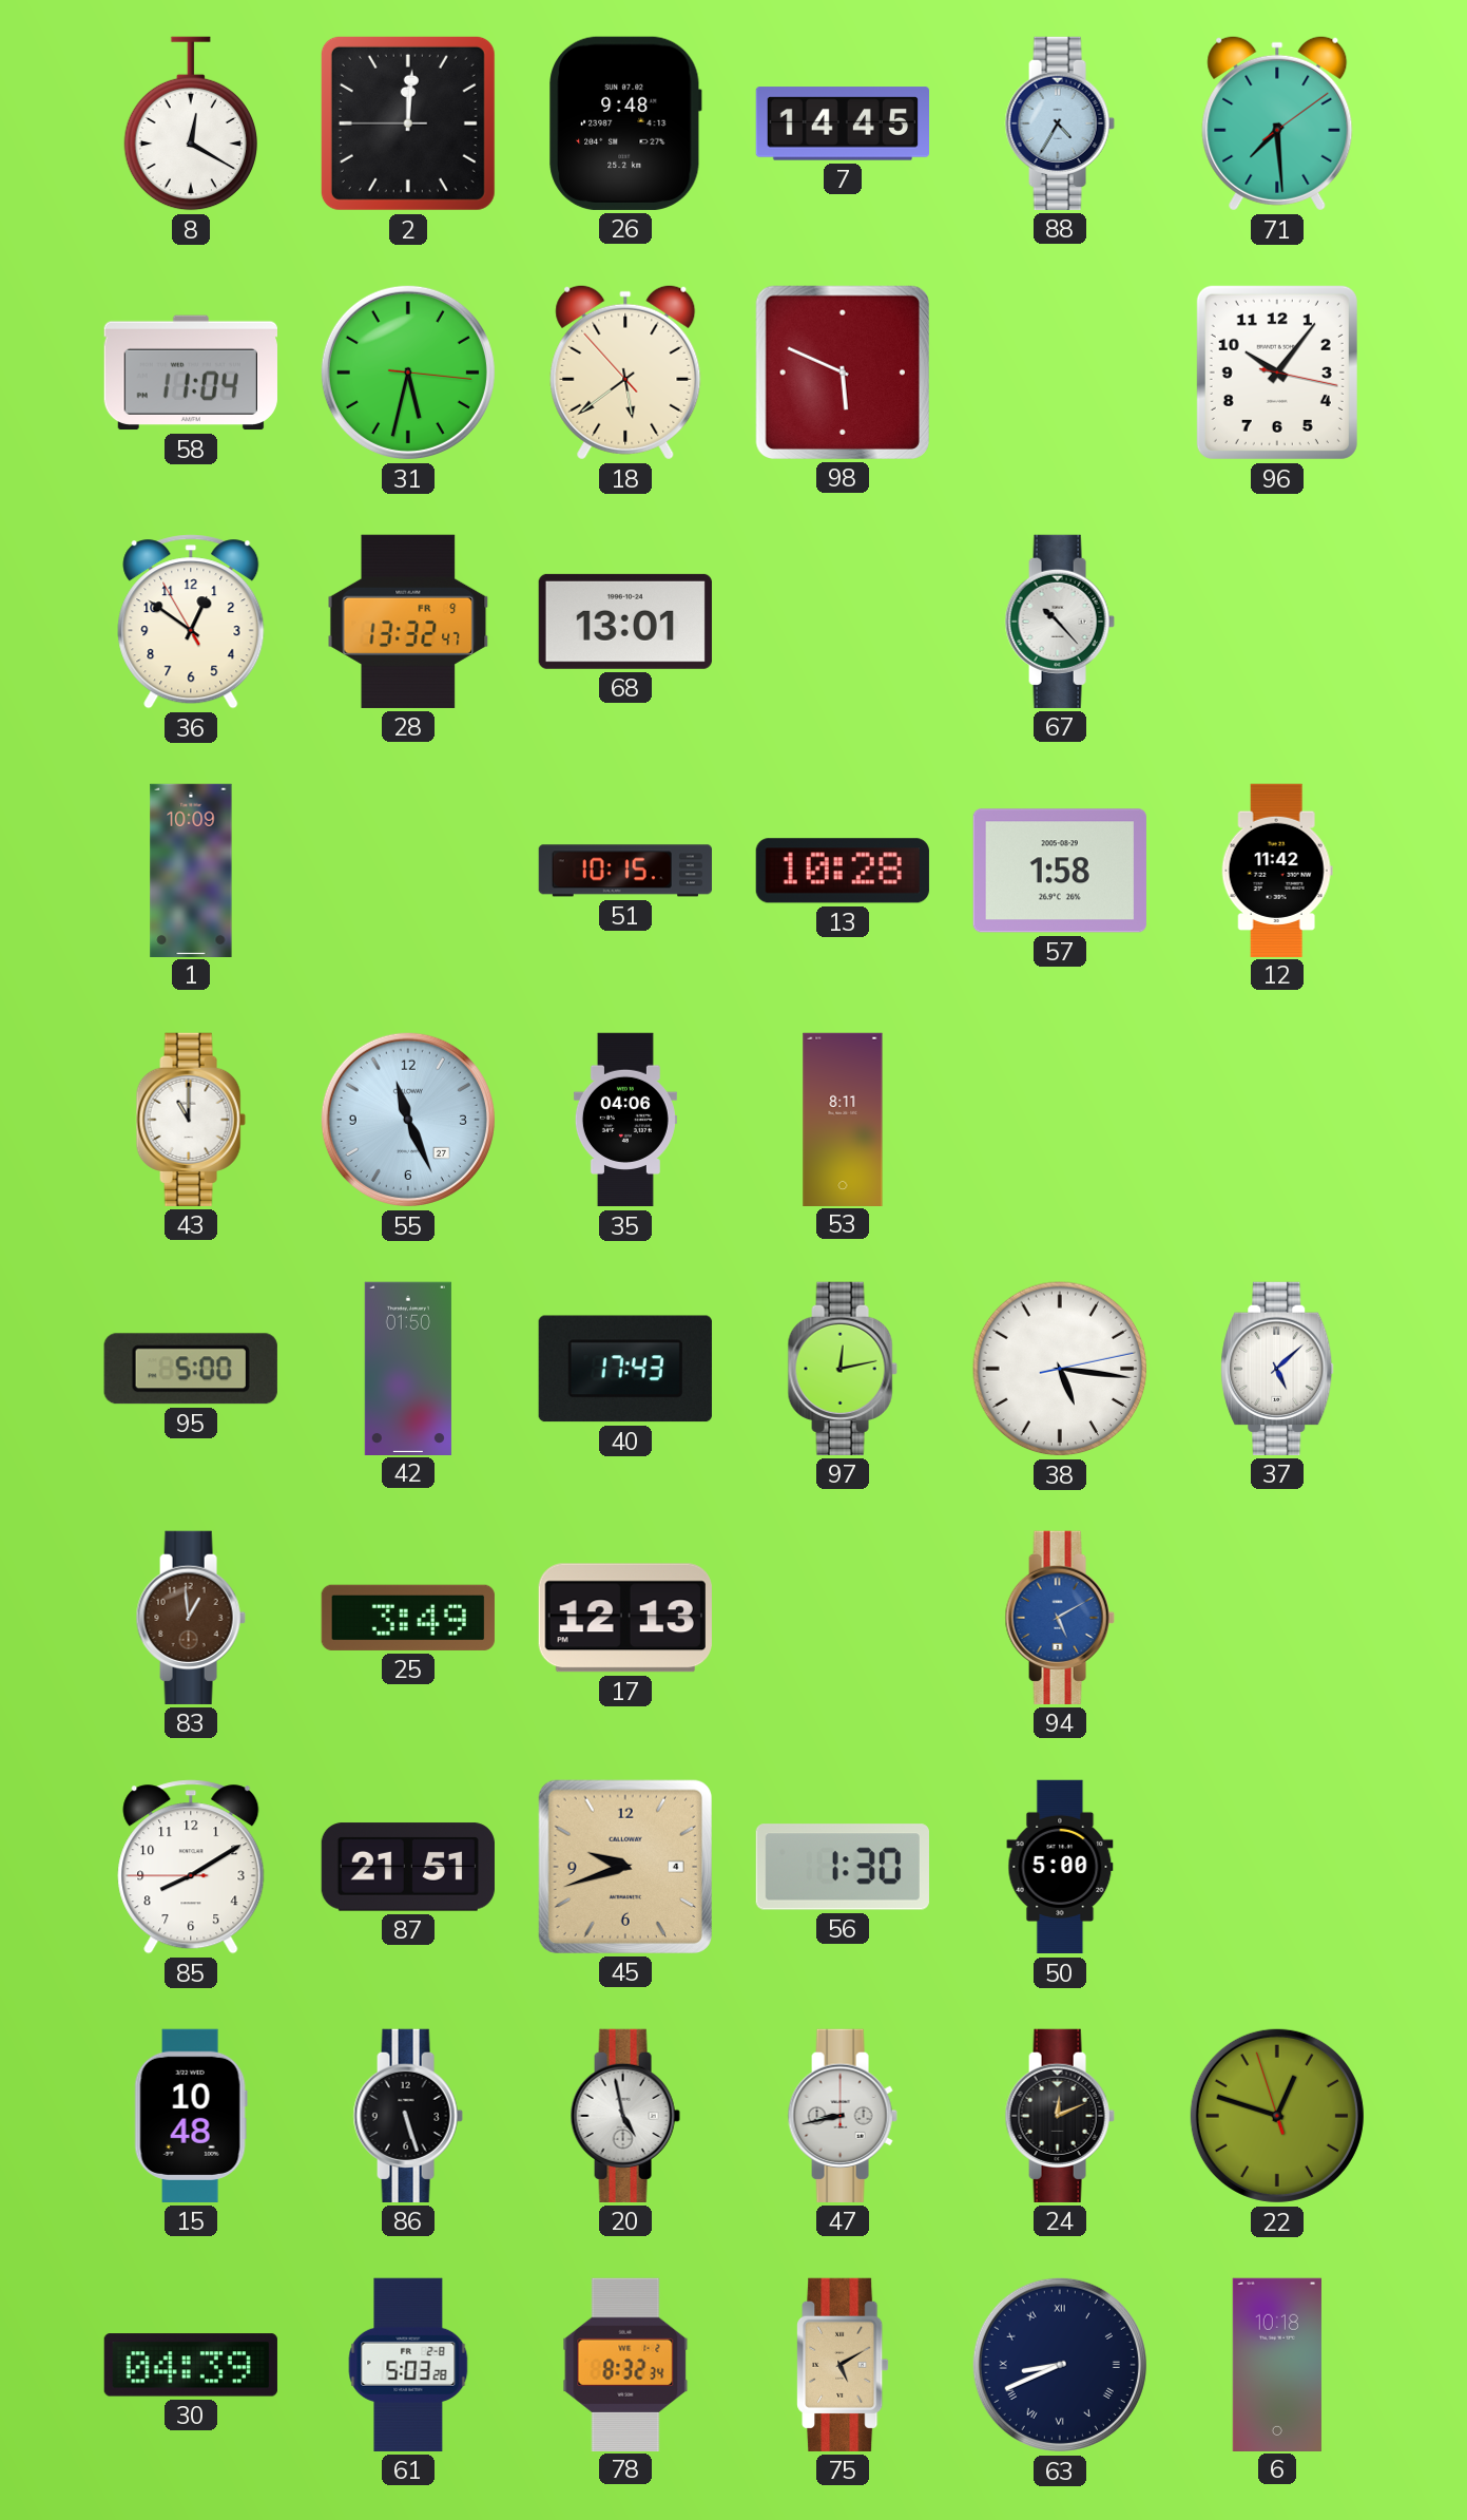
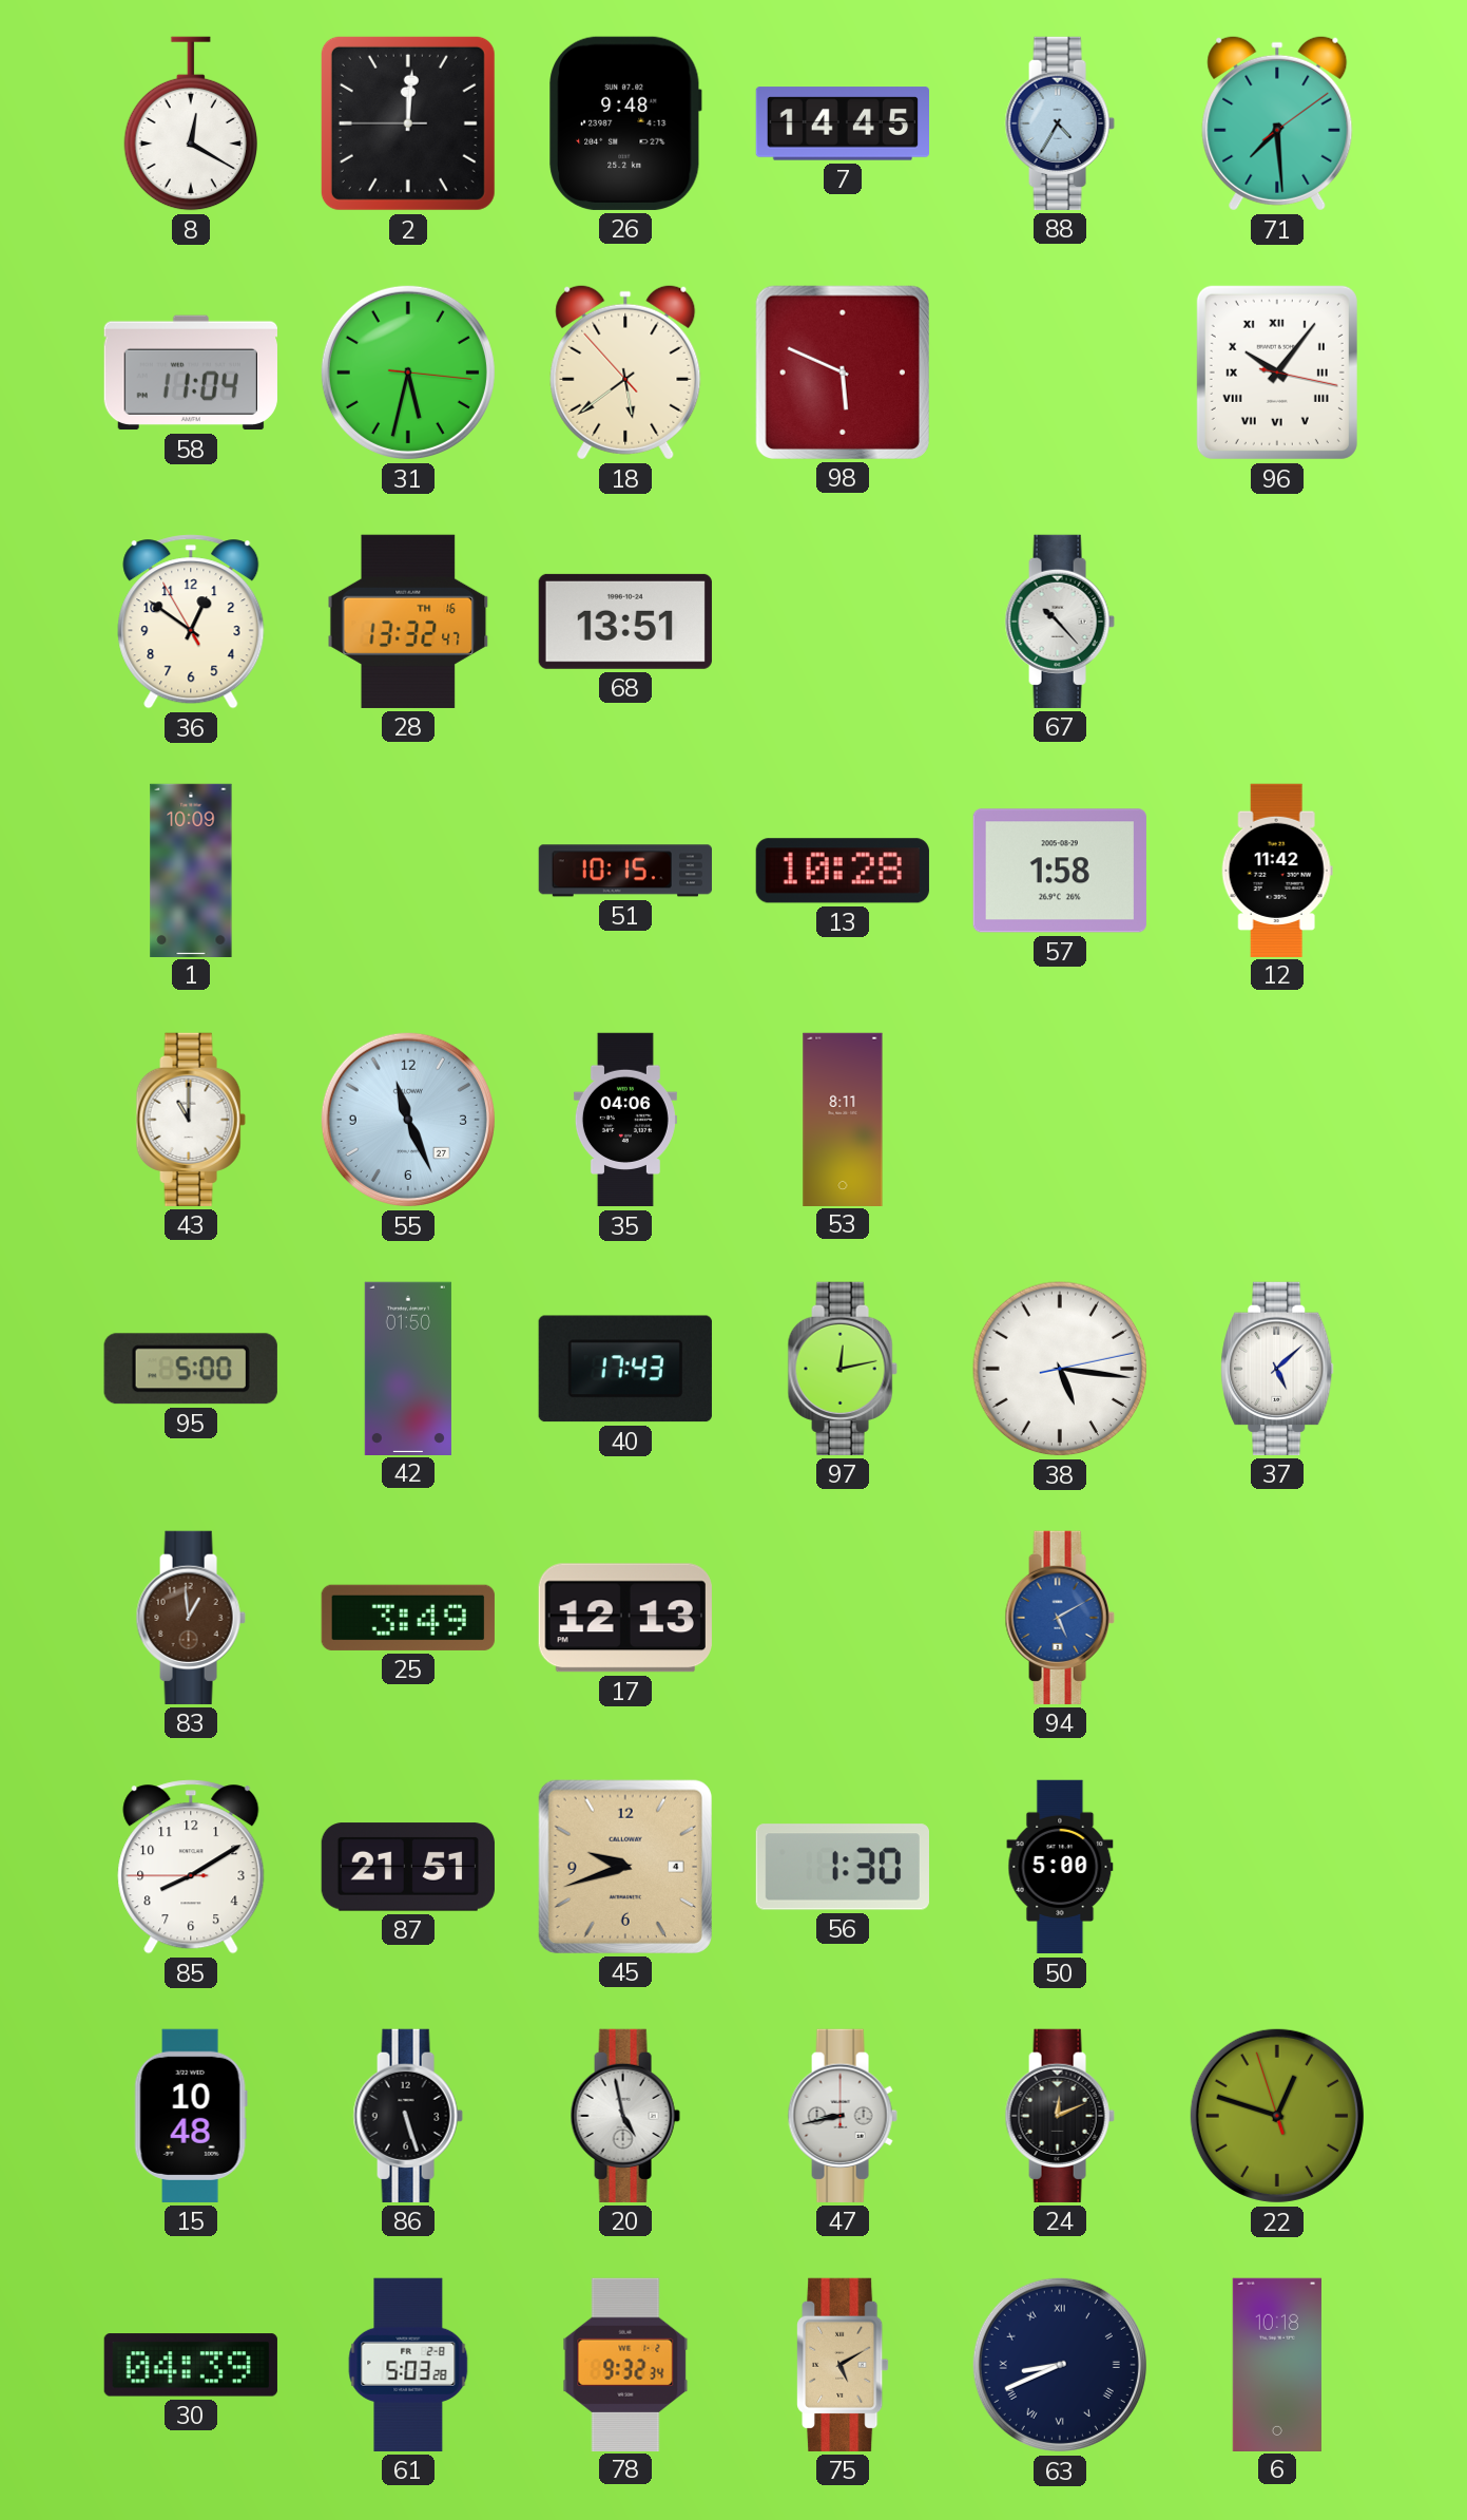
96 numerals: Arabic -> Roman (1277, 373)
28 date: FR 9 -> TH 16 (408, 622)
68: 13:01 -> 13:51 (625, 622)
78: 8:32 -> 9:32 (625, 2364)
